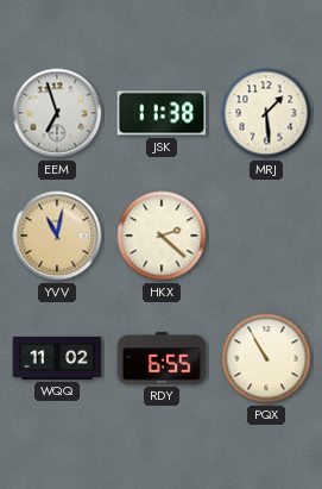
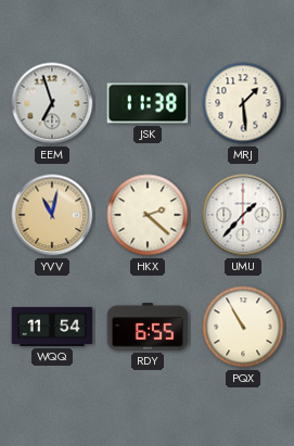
UMU: none -> 1:37 (243, 215)
WQQ: 11:02 -> 11:54 (52, 327)
